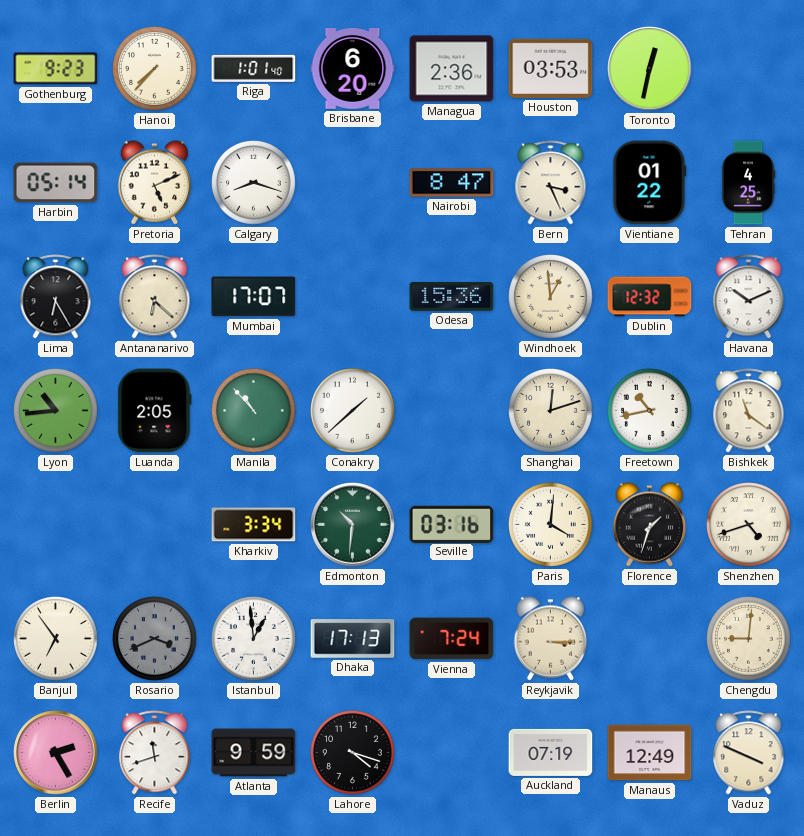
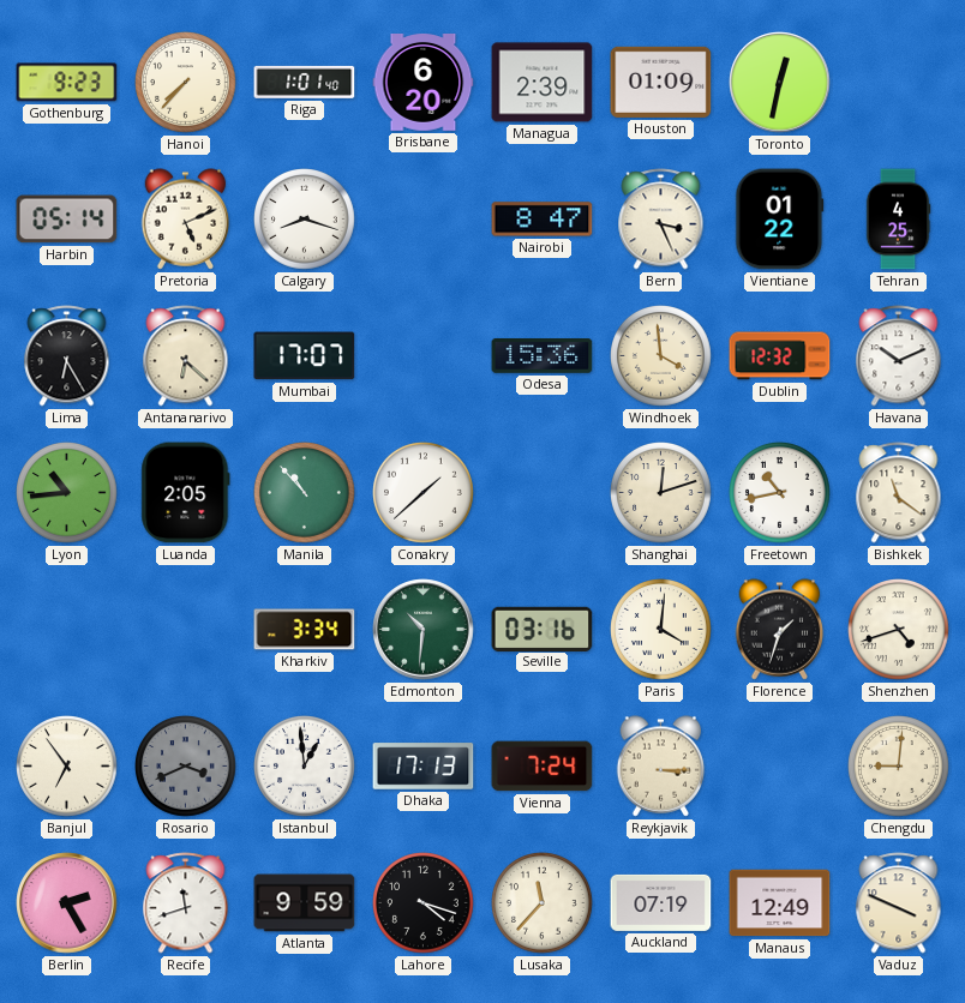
Managua: 2:36 -> 2:39 (543, 83)
Houston: 03:53 -> 01:09 (661, 82)
Windhoek: 12:59 -> 3:59 (661, 356)
Lusaka: none -> 11:37 (543, 903)
